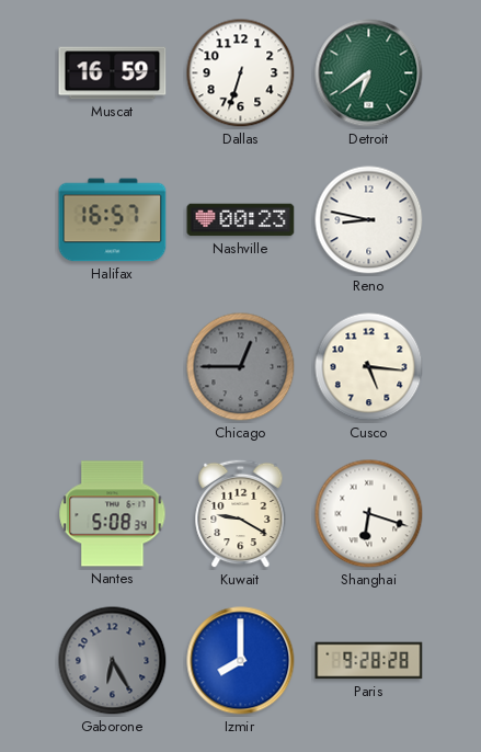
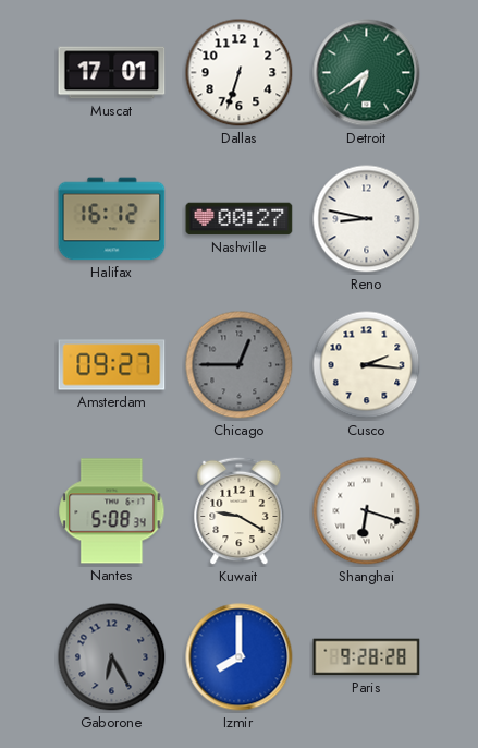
Muscat: 16:59 -> 17:01 (112, 73)
Halifax: 16:57 -> 16:12 (112, 219)
Nashville: 00:23 -> 00:27 (240, 219)
Amsterdam: none -> 09:27 (112, 365)
Cusco: 5:16 -> 2:16 (367, 365)
